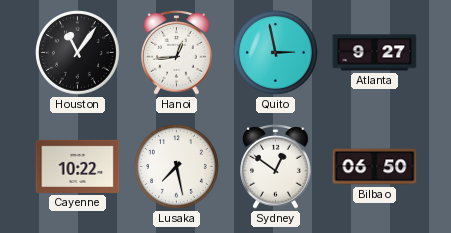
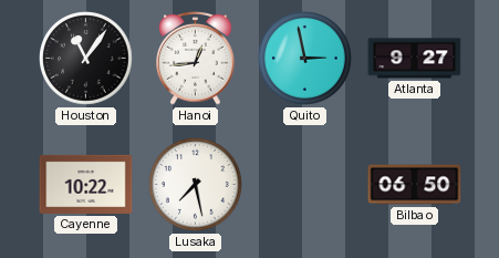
Sydney: 12:51 -> none (276, 167)
